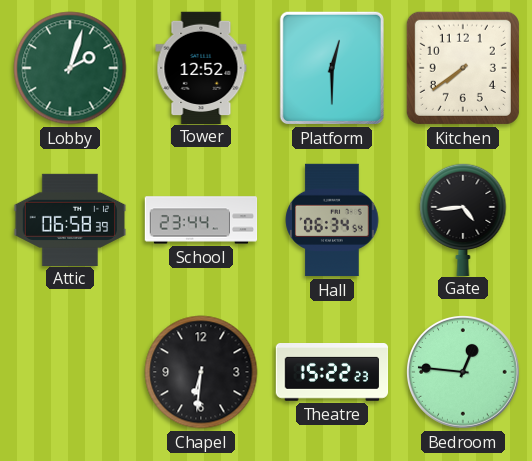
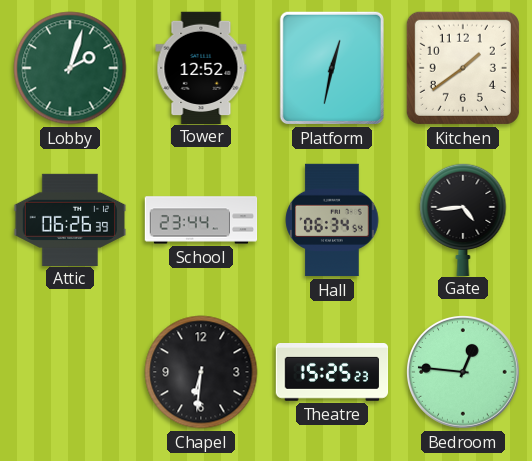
Platform: 12:30 -> 12:32 (332, 68)
Kitchen: 7:39 -> 1:39 (463, 68)
Attic: 06:58 -> 06:26 (70, 219)
Theatre: 15:22 -> 15:25 (332, 373)
